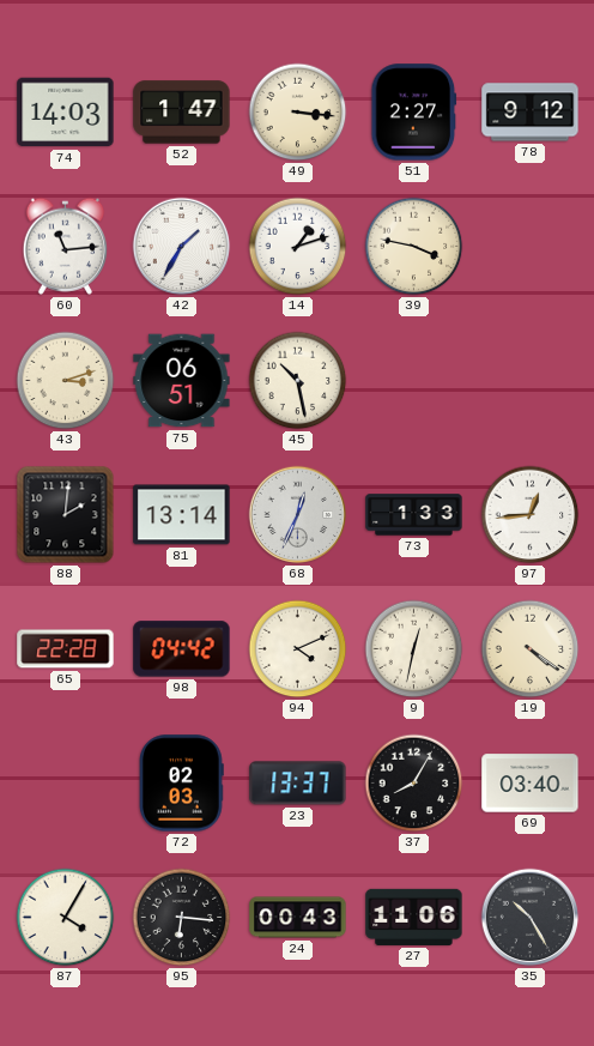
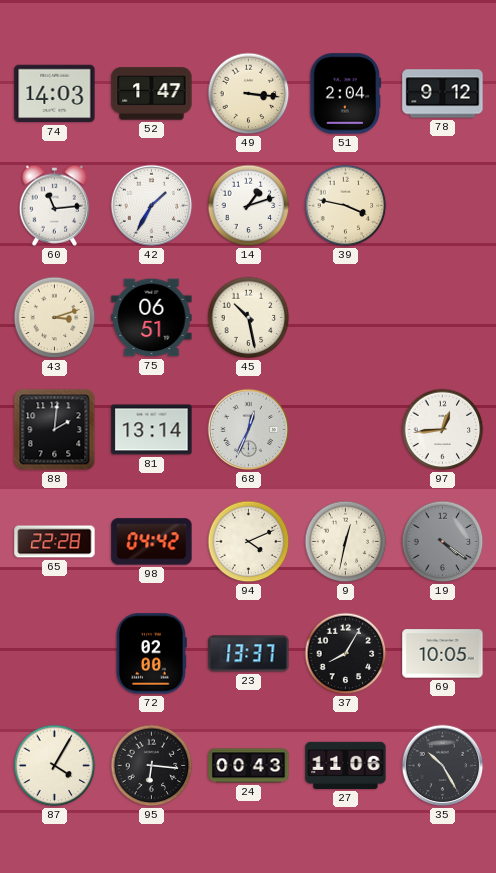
51: 2:27 -> 2:04 (346, 94)
73: 1:33 -> none (414, 515)
19 dial: cream -> grey (443, 542)
72: 02:03 -> 02:00 (151, 654)
69: 03:40 -> 10:05 (443, 654)
